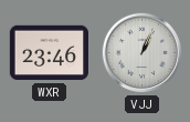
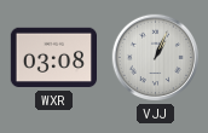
WXR: 23:46 -> 03:08 (53, 58)
